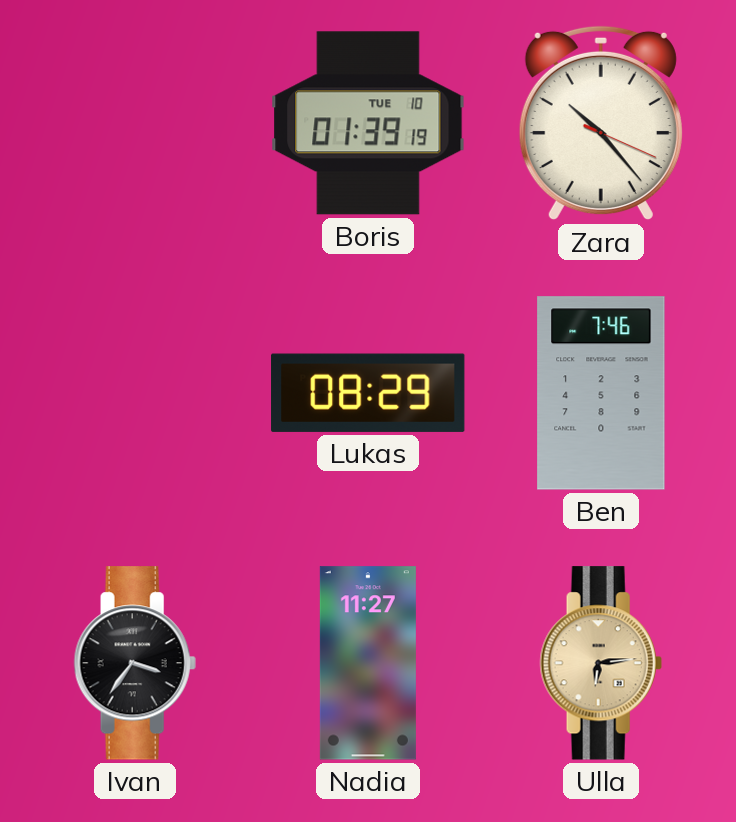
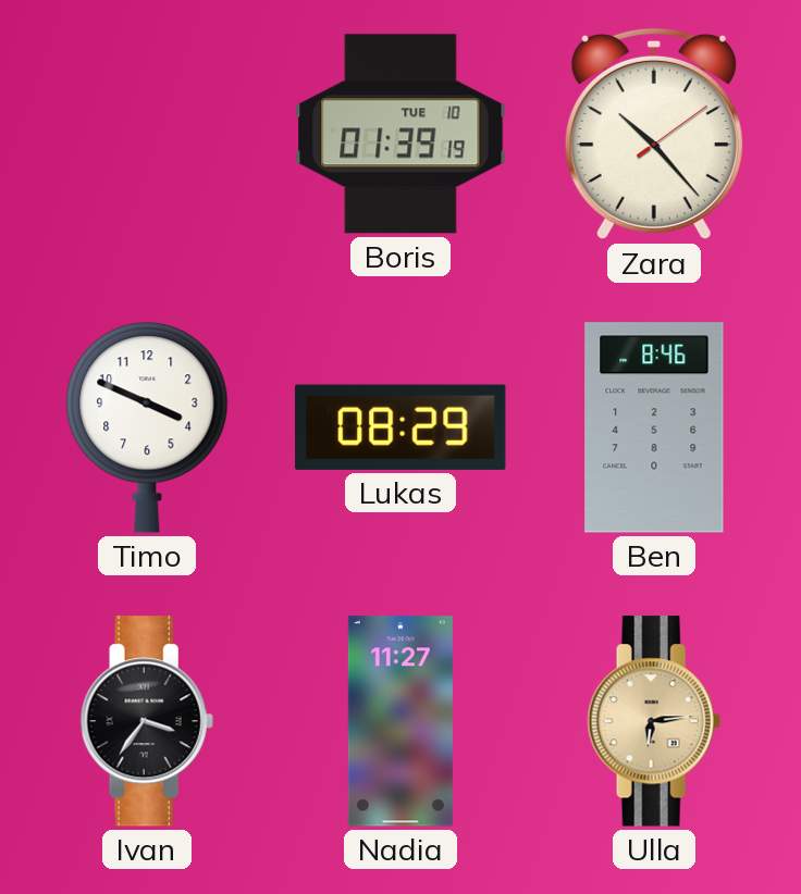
Zara: 10:23:19 -> 10:23:09 (654, 134)
Timo: none -> 3:49 (147, 427)
Ben: 7:46 -> 8:46 (654, 427)
